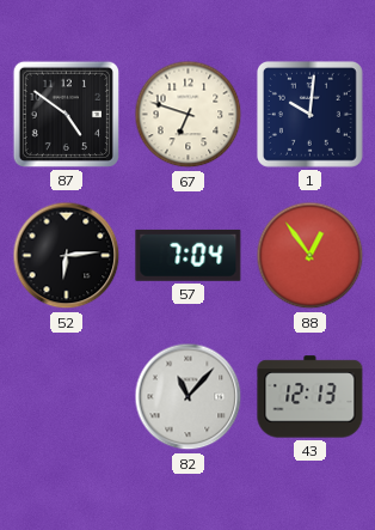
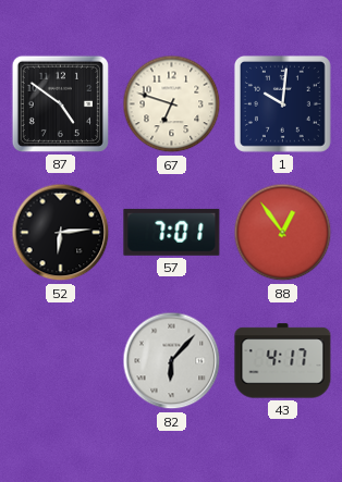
57: 7:04 -> 7:01 (172, 232)
82: 11:07 -> 6:07 (172, 361)
43: 12:13 -> 4:17 (283, 361)
